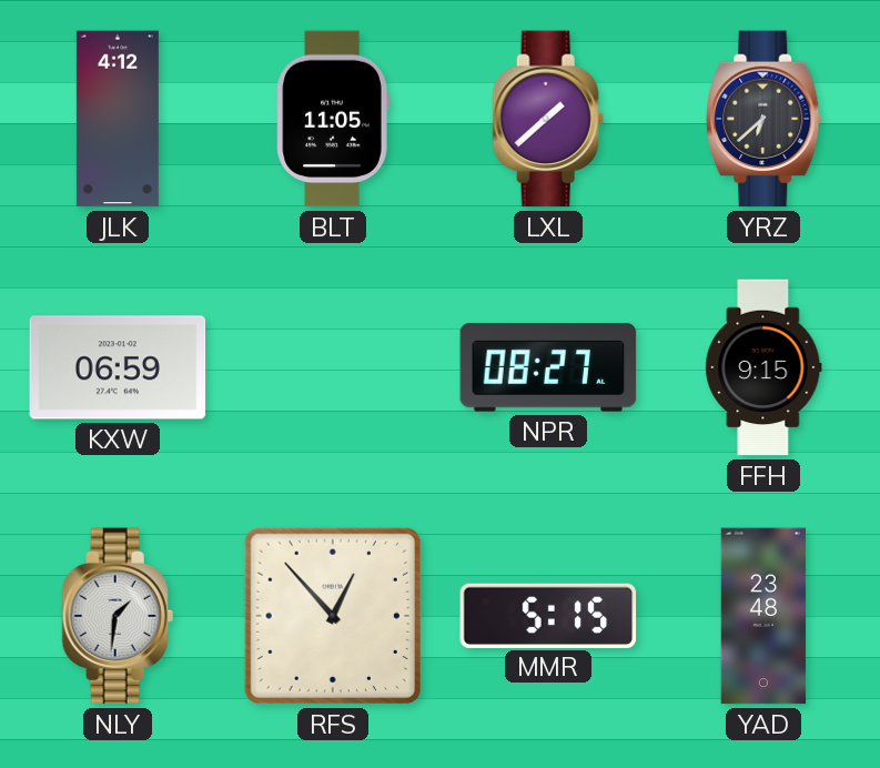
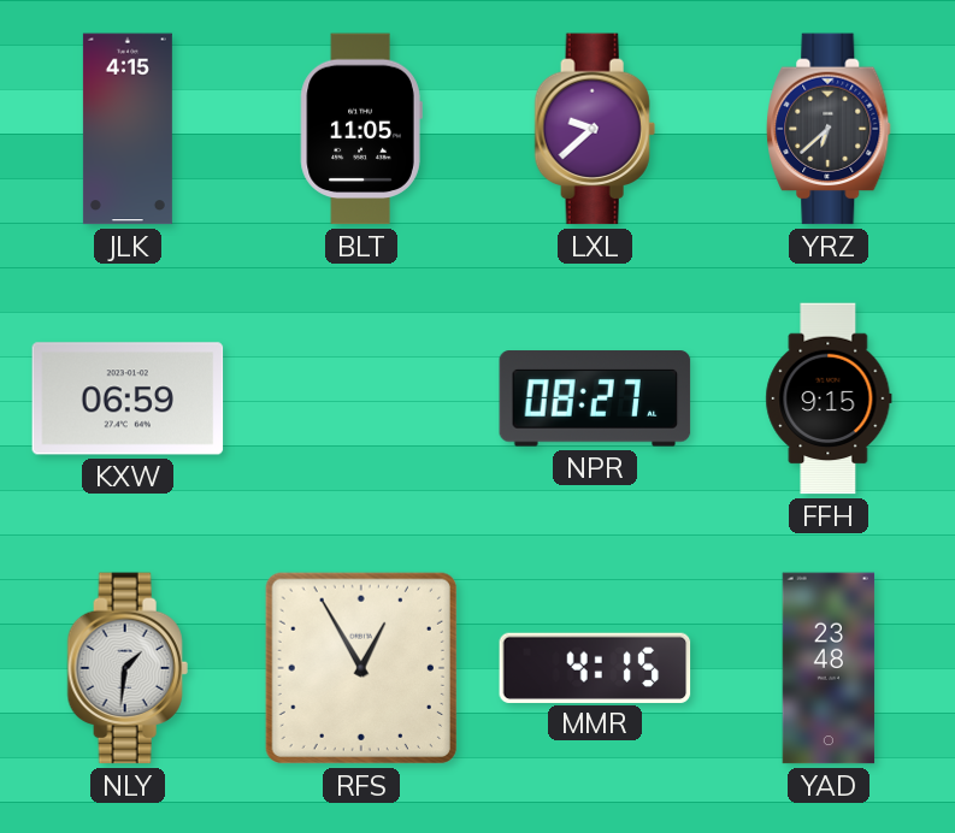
JLK: 4:12 -> 4:15 (128, 129)
LXL: 1:38 -> 9:38 (595, 129)
RFS: 12:53 -> 12:55 (361, 668)
MMR: 5:15 -> 4:15 (595, 667)
